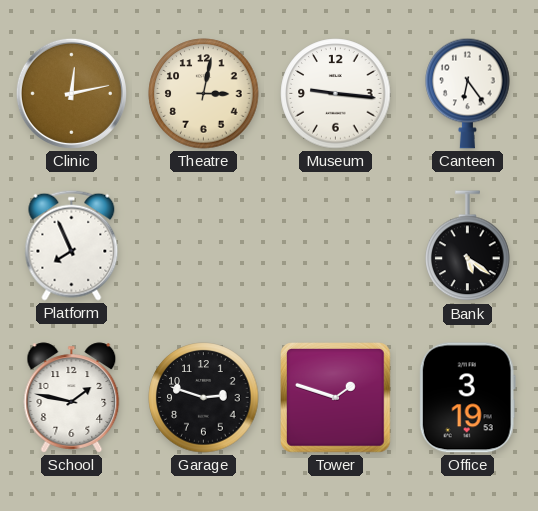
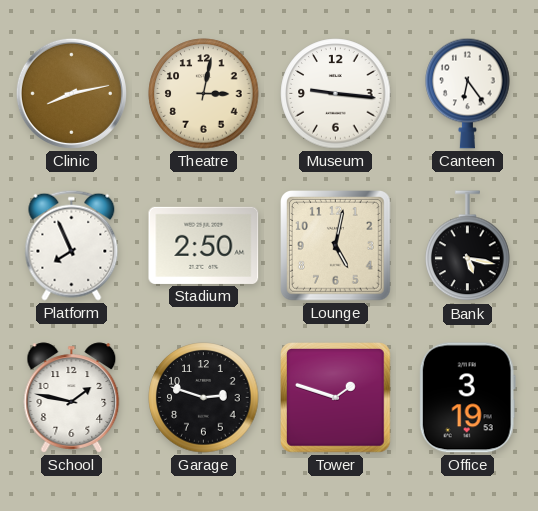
Clinic: 12:13 -> 8:13 (71, 93)
Stadium: none -> 2:50 (204, 245)
Lounge: none -> 5:02 (336, 246)
Bank: 5:21 -> 5:17 (468, 246)
